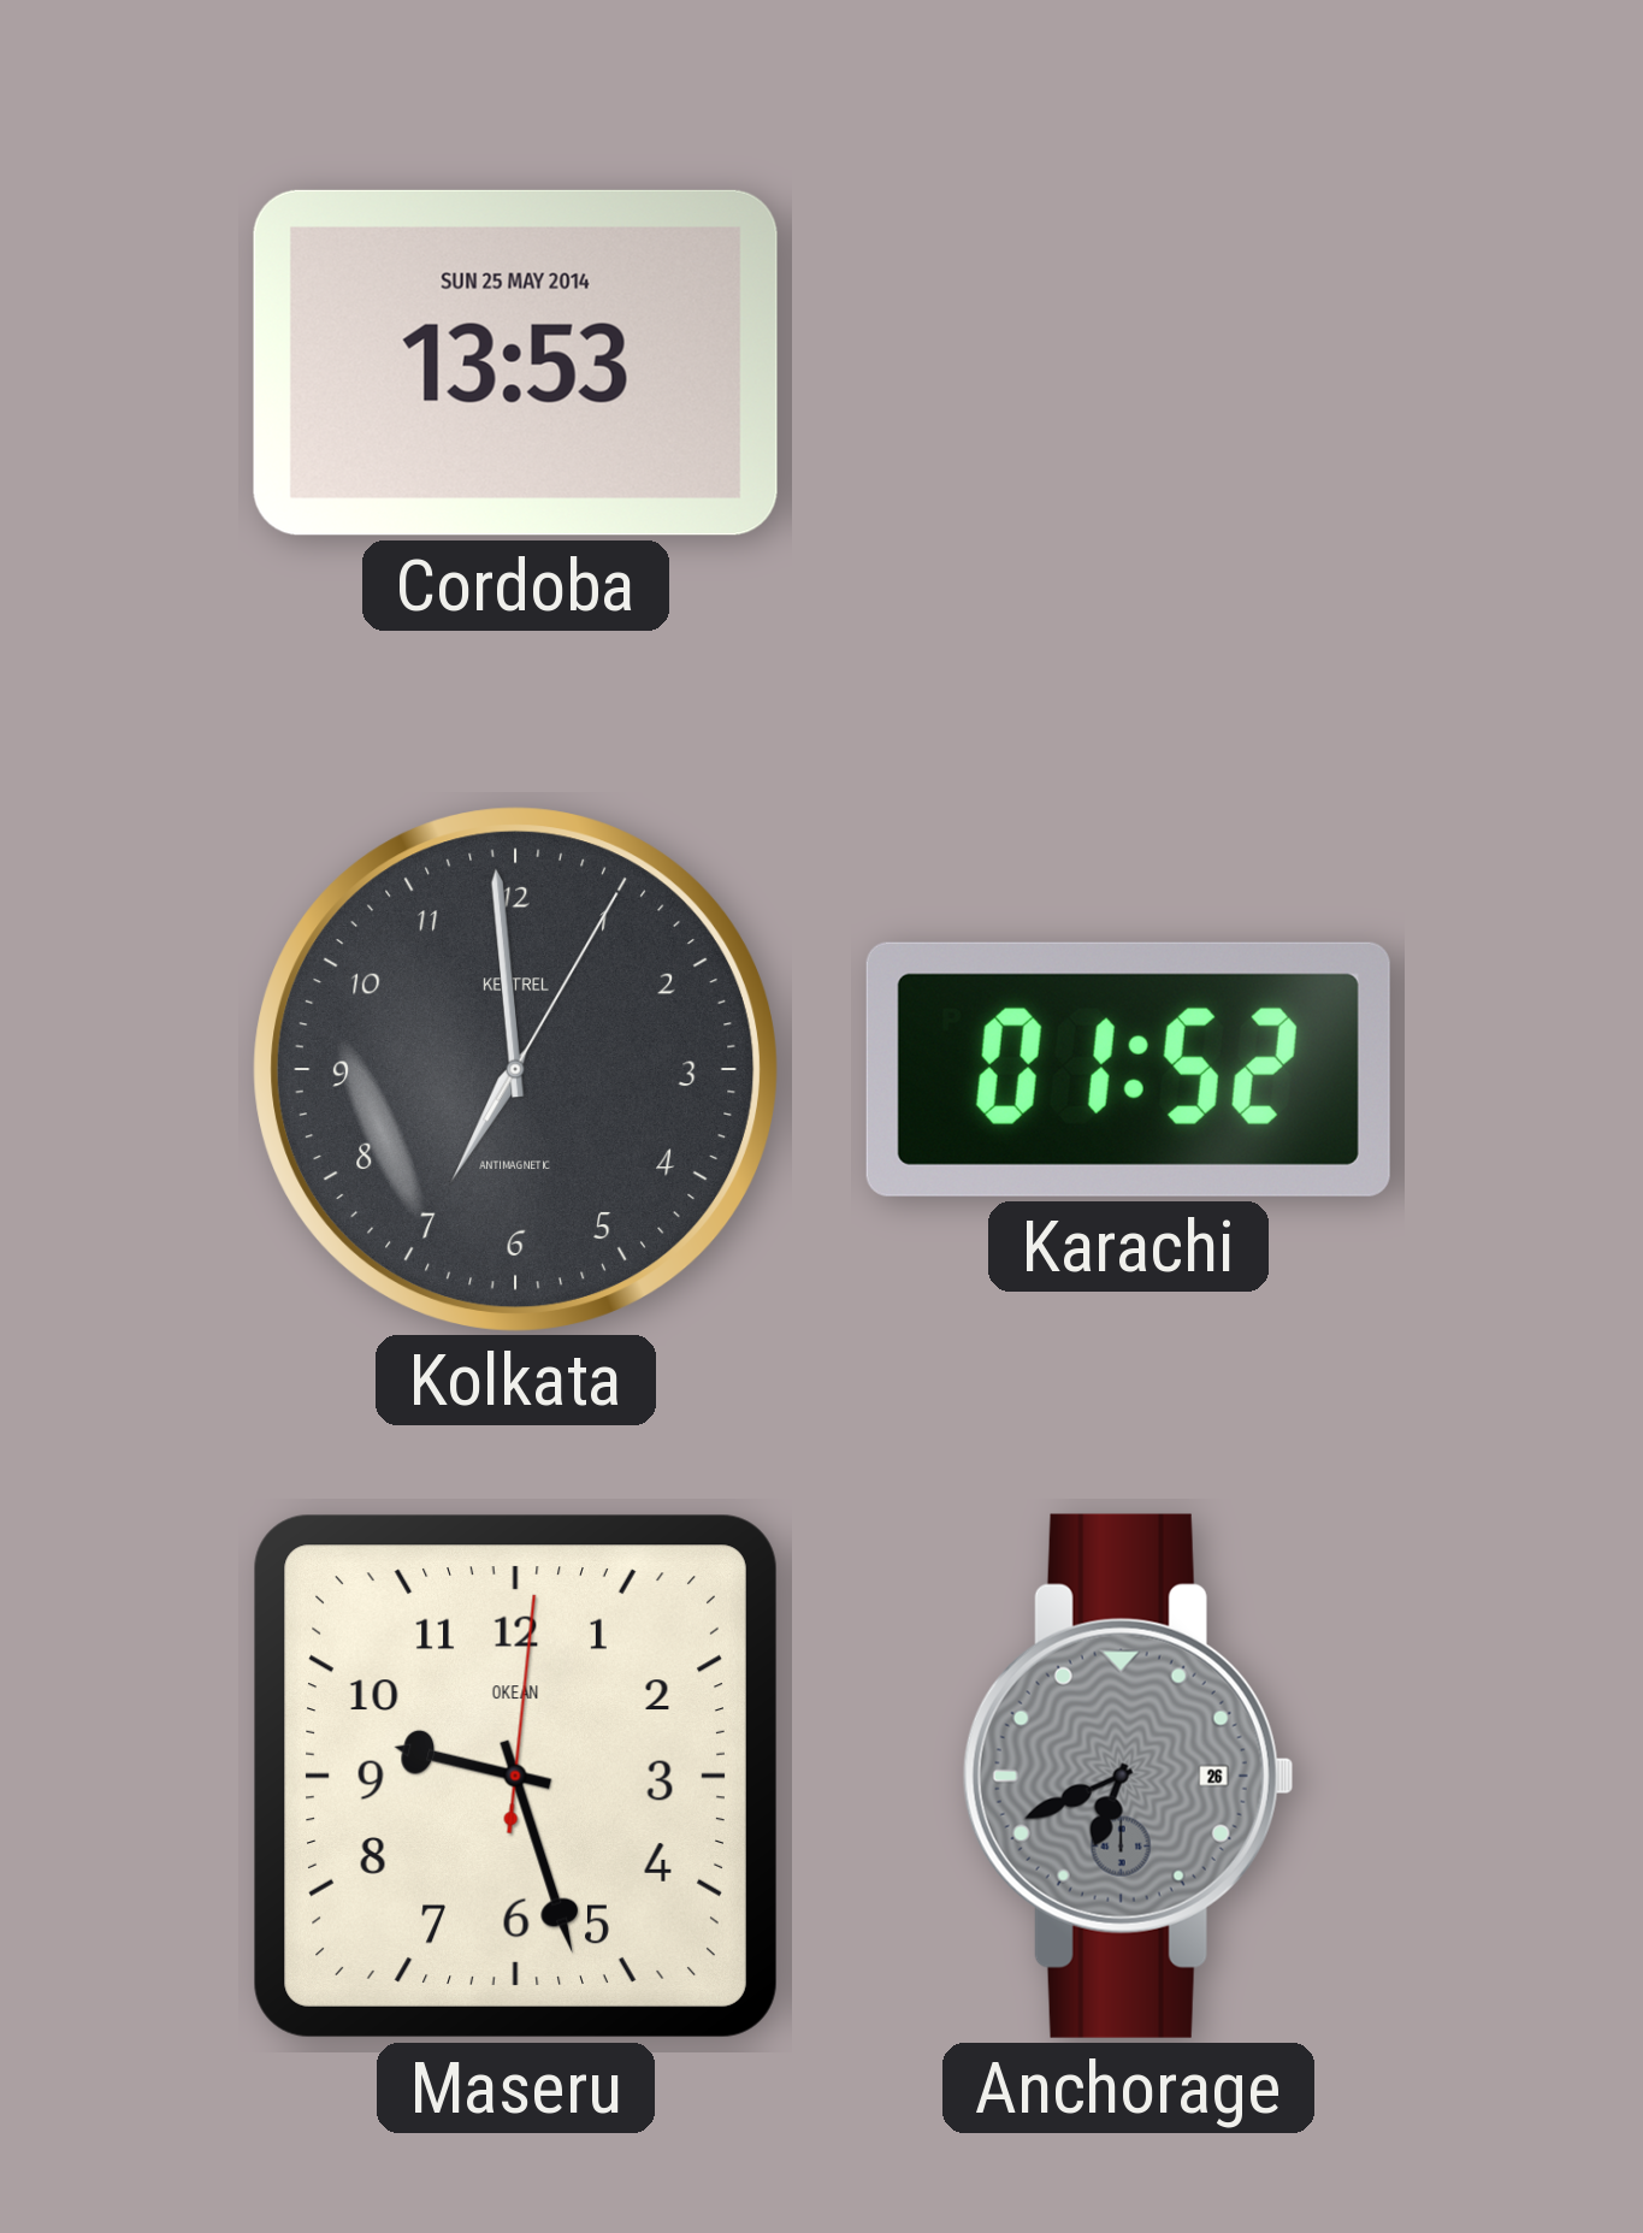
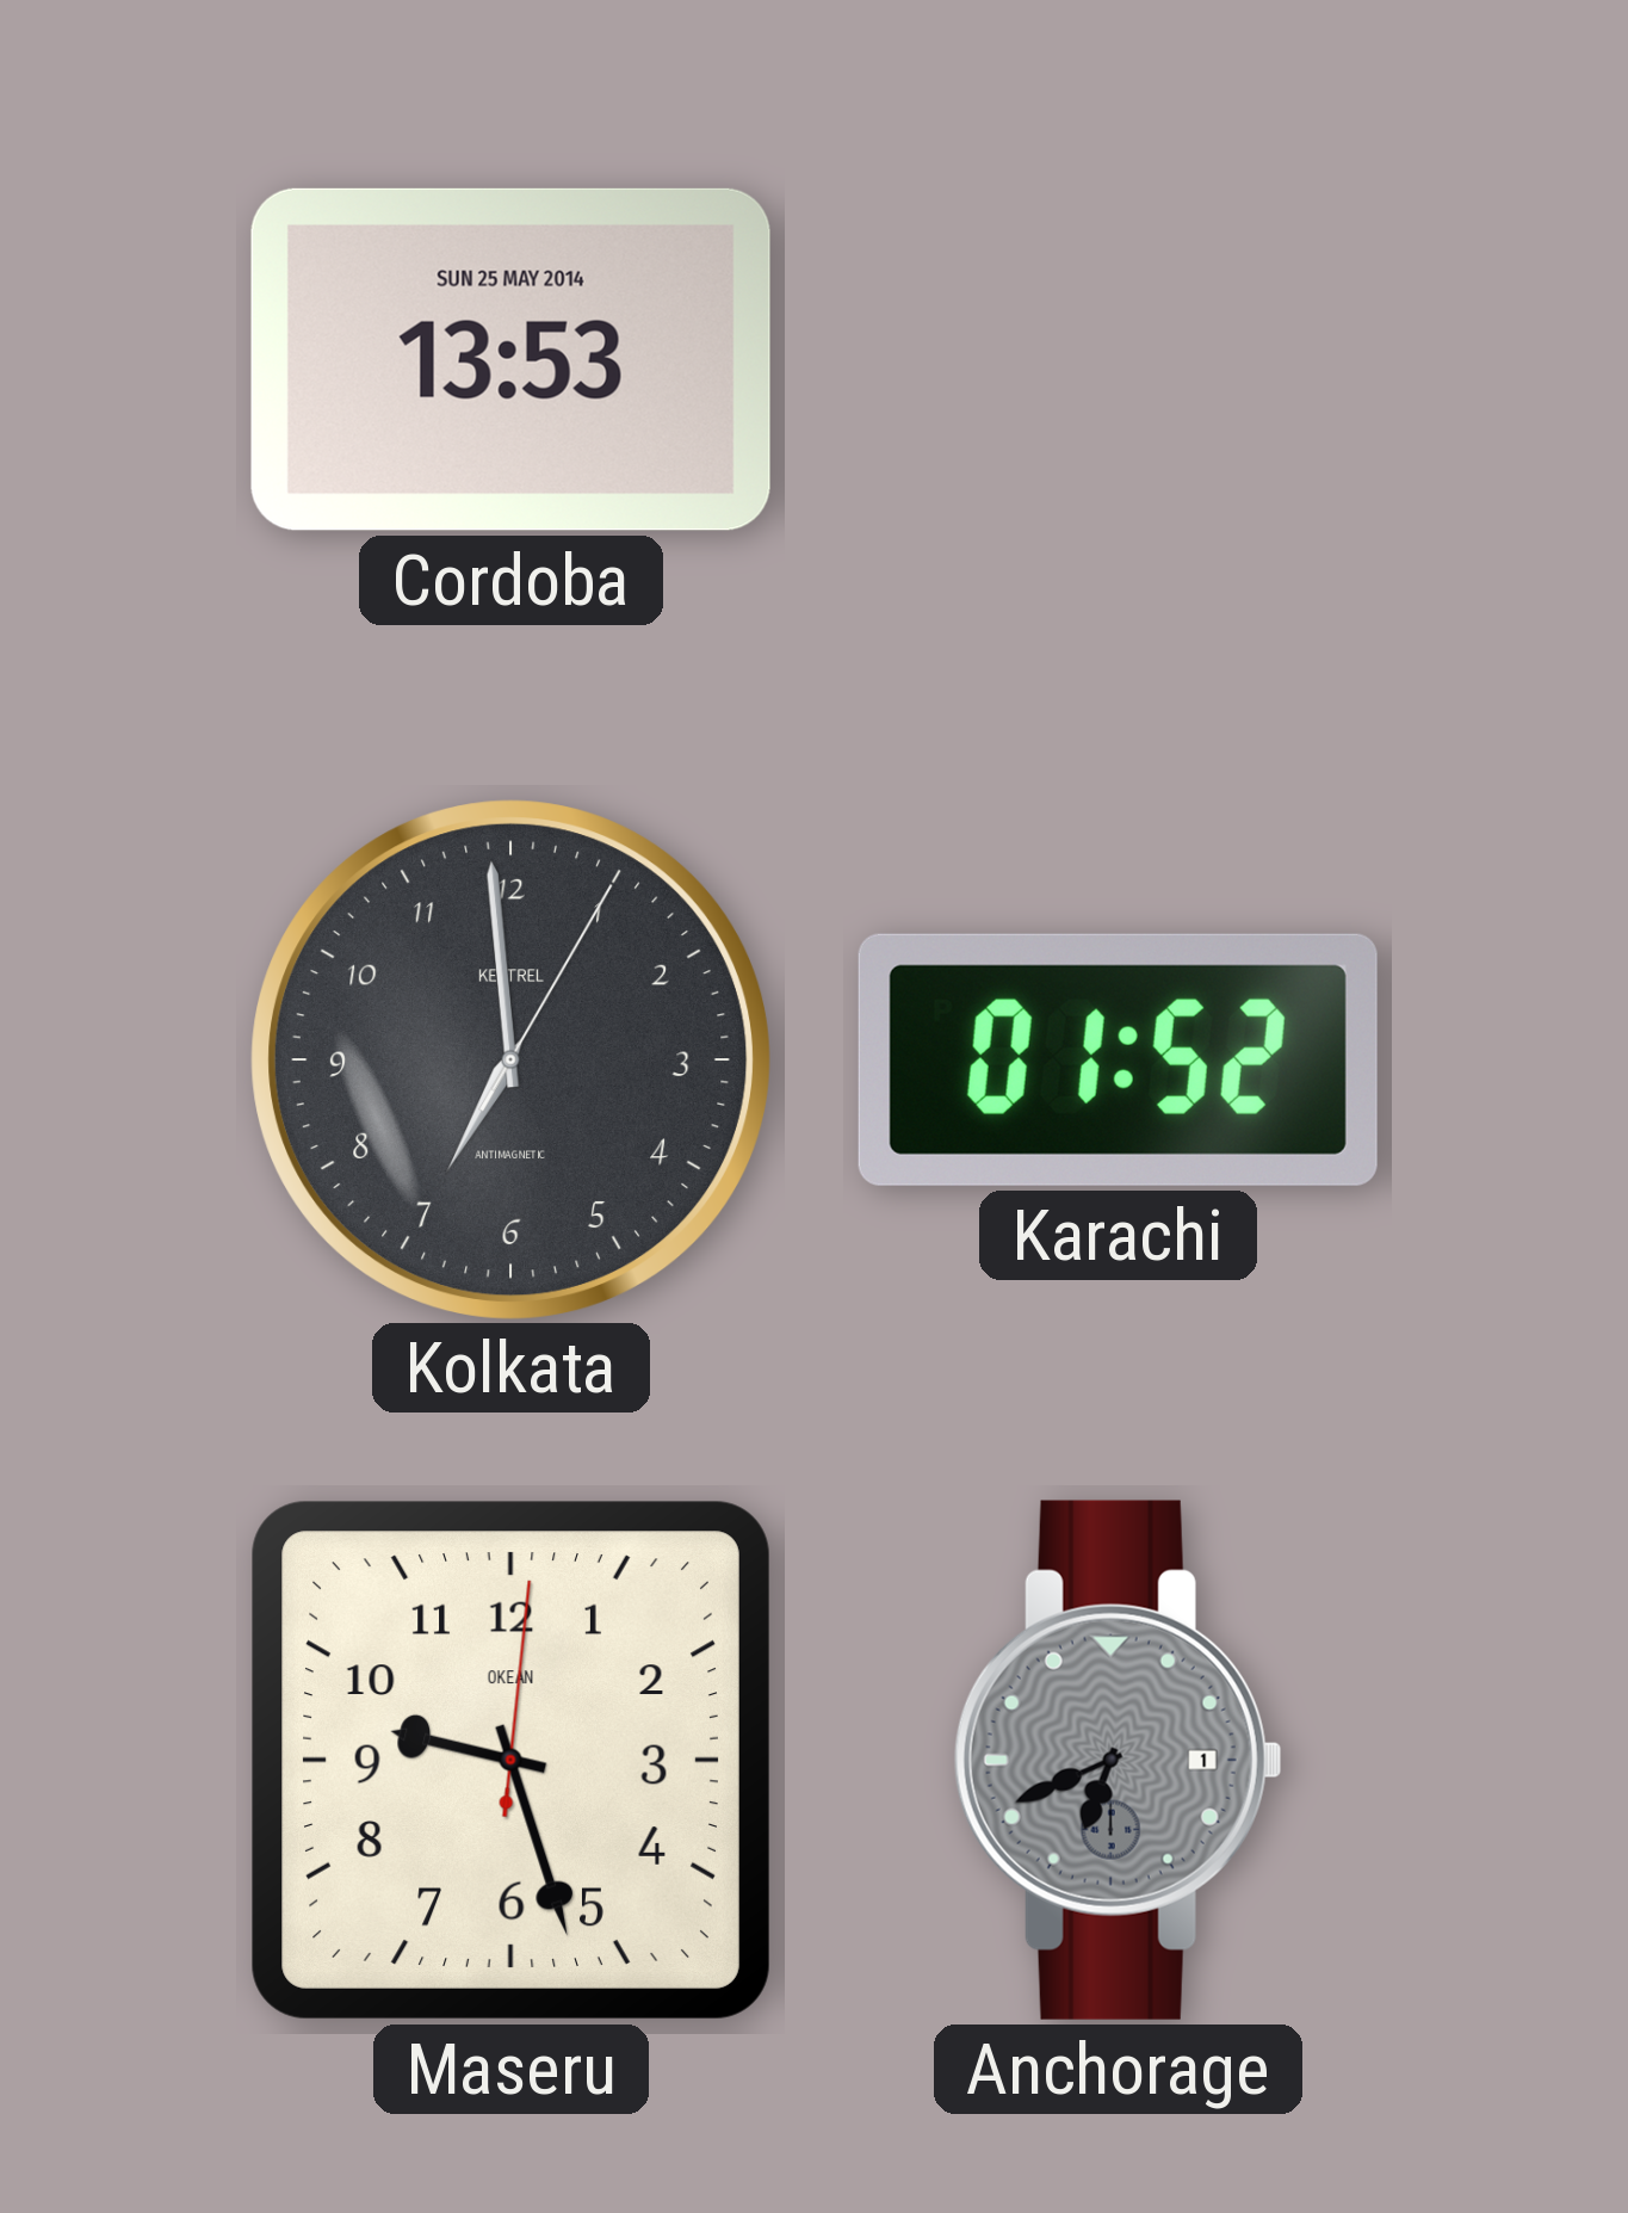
Anchorage date: 26 -> 1 (1118, 1760)
